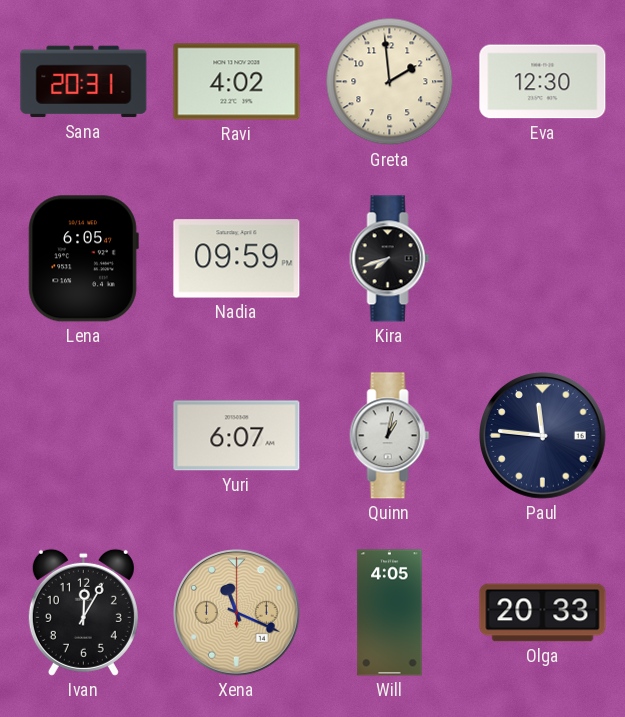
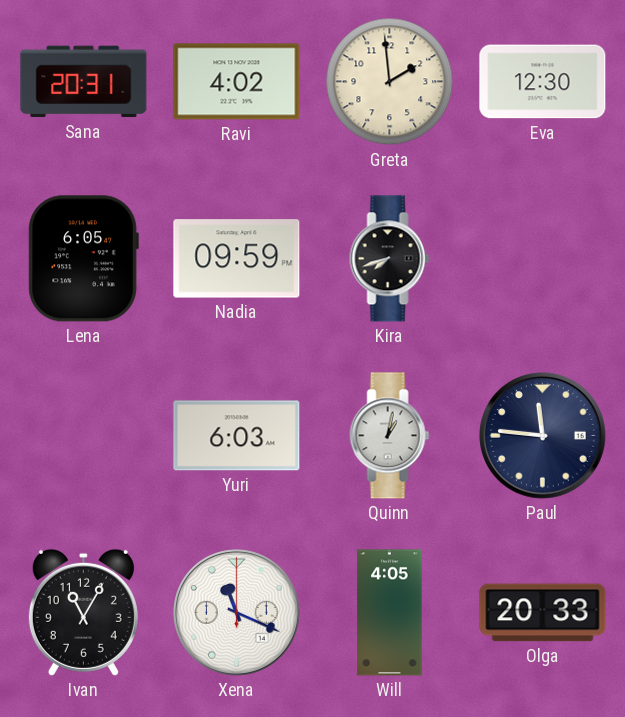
Yuri: 6:07 -> 6:03 (237, 436)
Ivan: 12:05 -> 11:05 (83, 612)
Xena dial: champagne -> white (237, 613)
